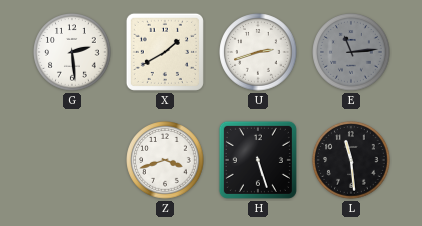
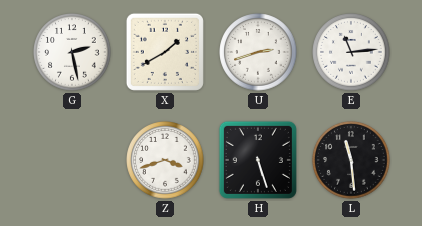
G: 2:29 -> 2:28 (72, 52)
E dial: grey -> white (351, 52)
